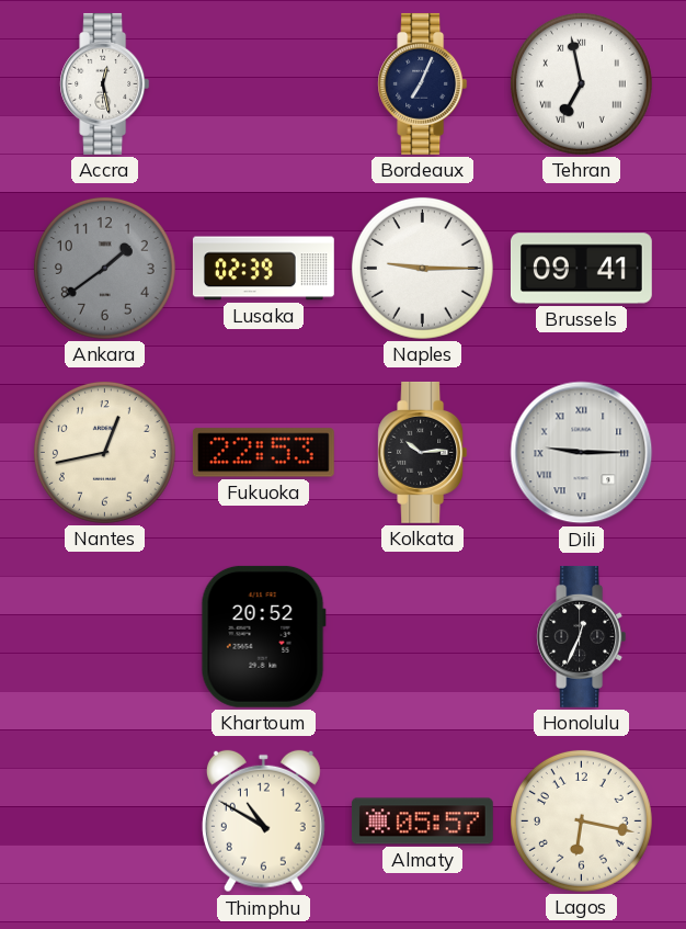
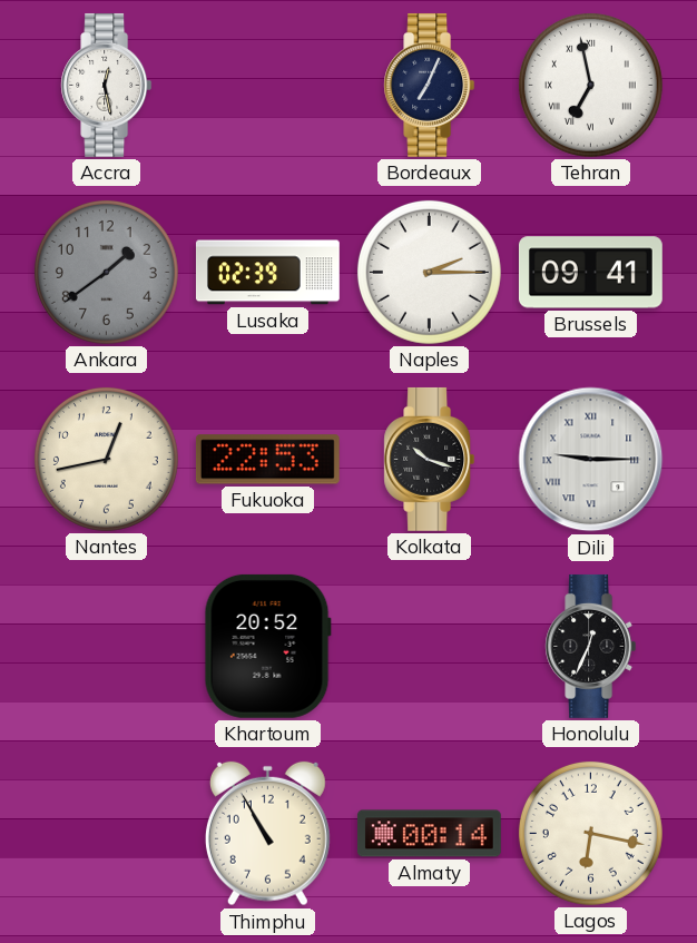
Naples: 9:15 -> 2:15 (429, 272)
Kolkata: 10:14 -> 10:18 (430, 459)
Thimphu: 10:50 -> 10:55 (267, 834)
Almaty: 05:57 -> 00:14 (429, 834)
